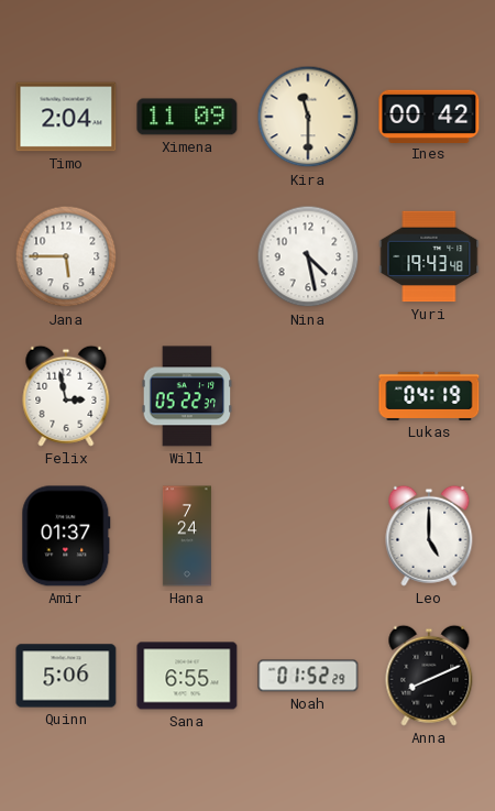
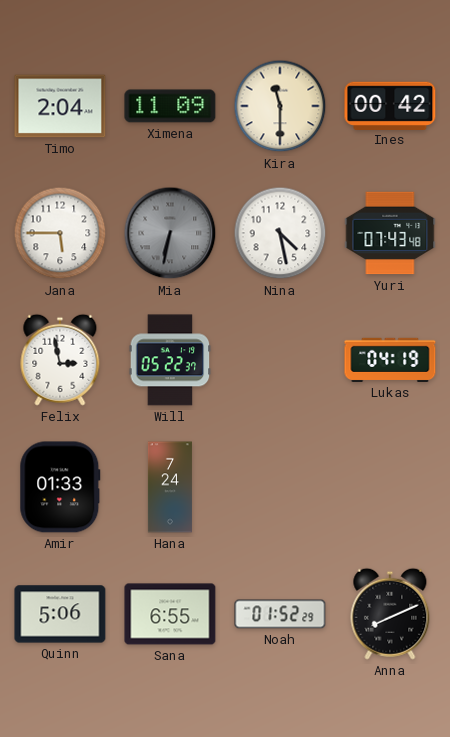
Mia: none -> 6:32 (170, 233)
Yuri: 19:43 -> 07:43 (390, 233)
Amir: 01:37 -> 01:33 (60, 487)
Leo: 5:00 -> none (429, 536)
